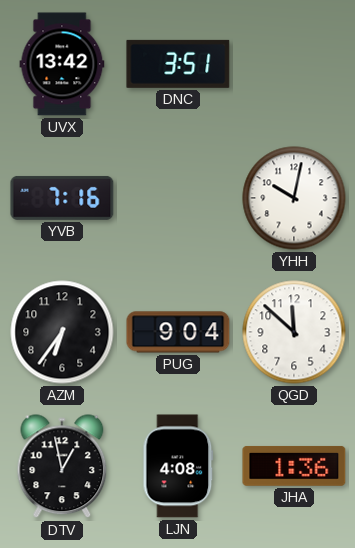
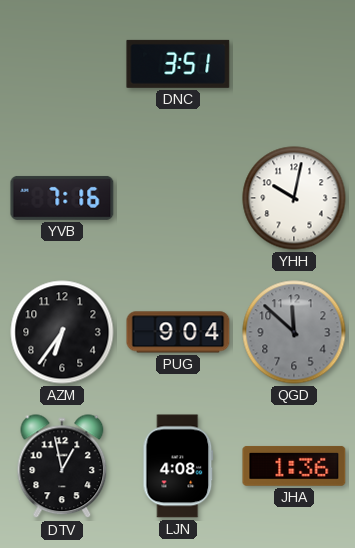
UVX: 13:42 -> none (62, 64)
QGD dial: white -> grey (294, 332)
